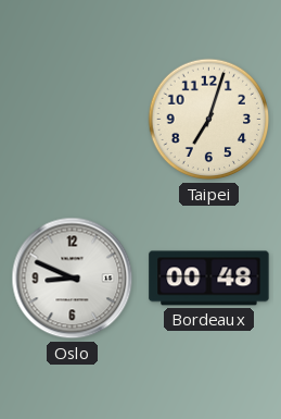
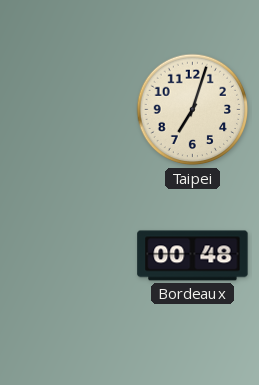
Oslo: 8:49 -> none (73, 279)
